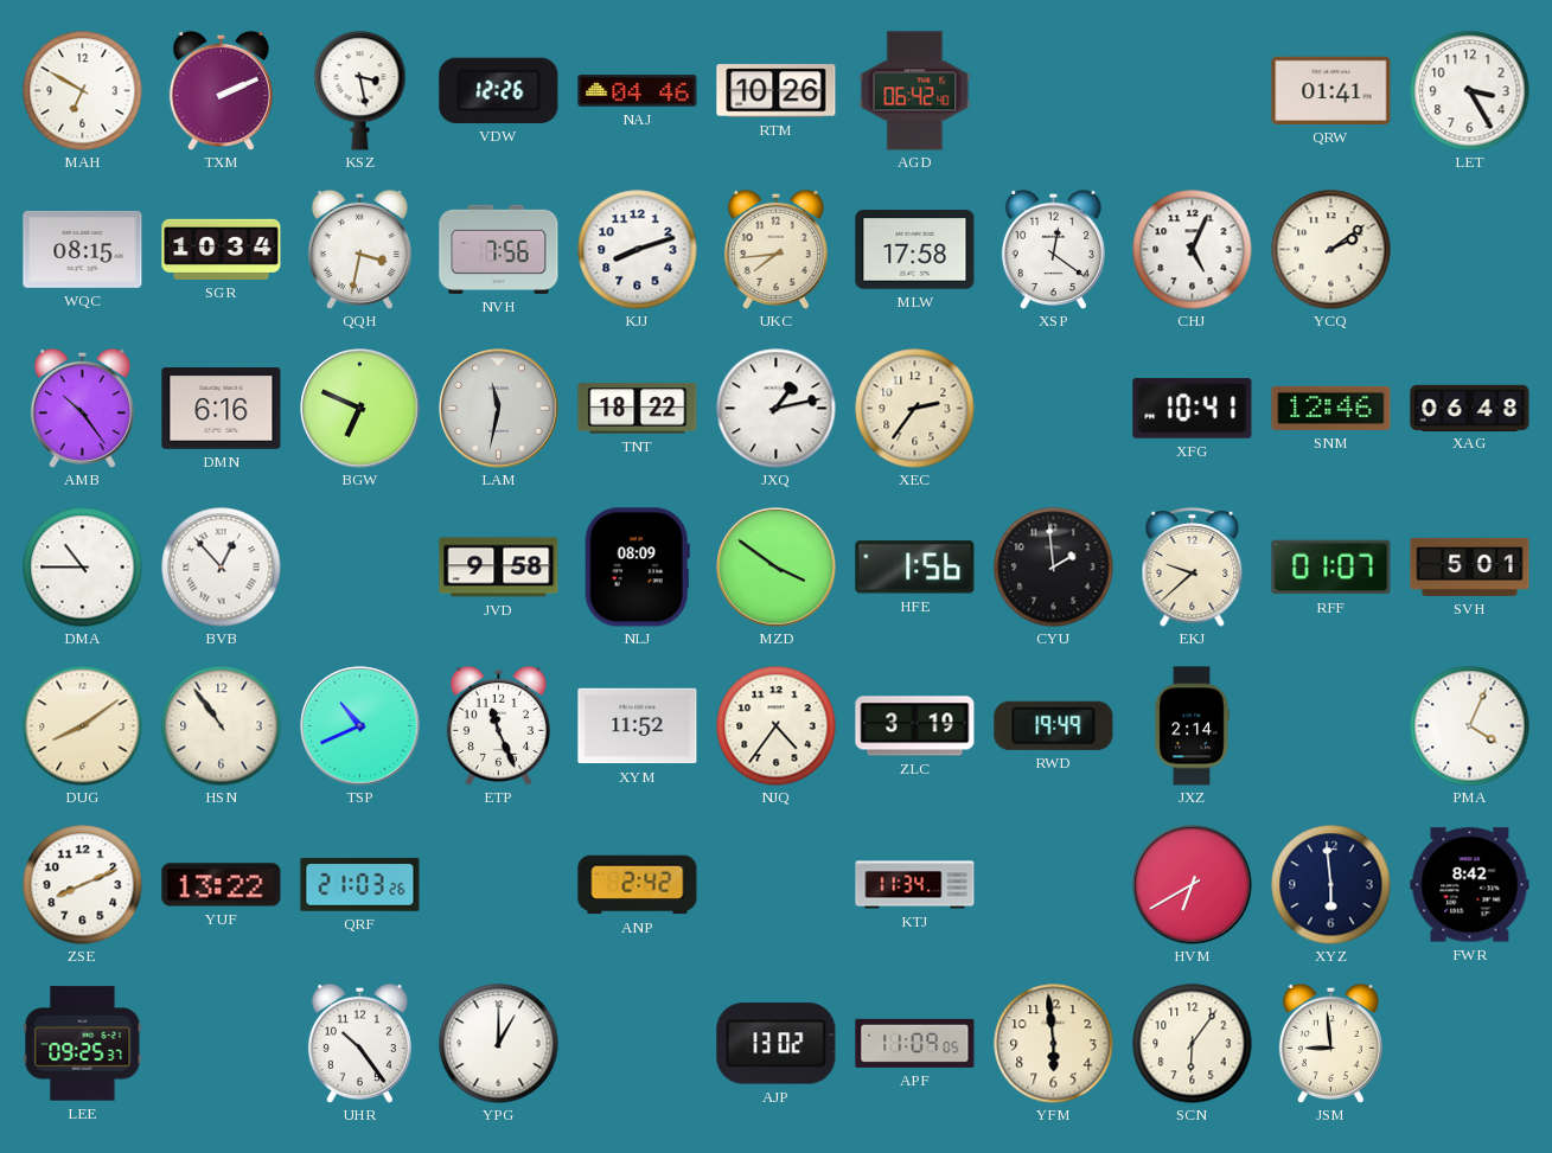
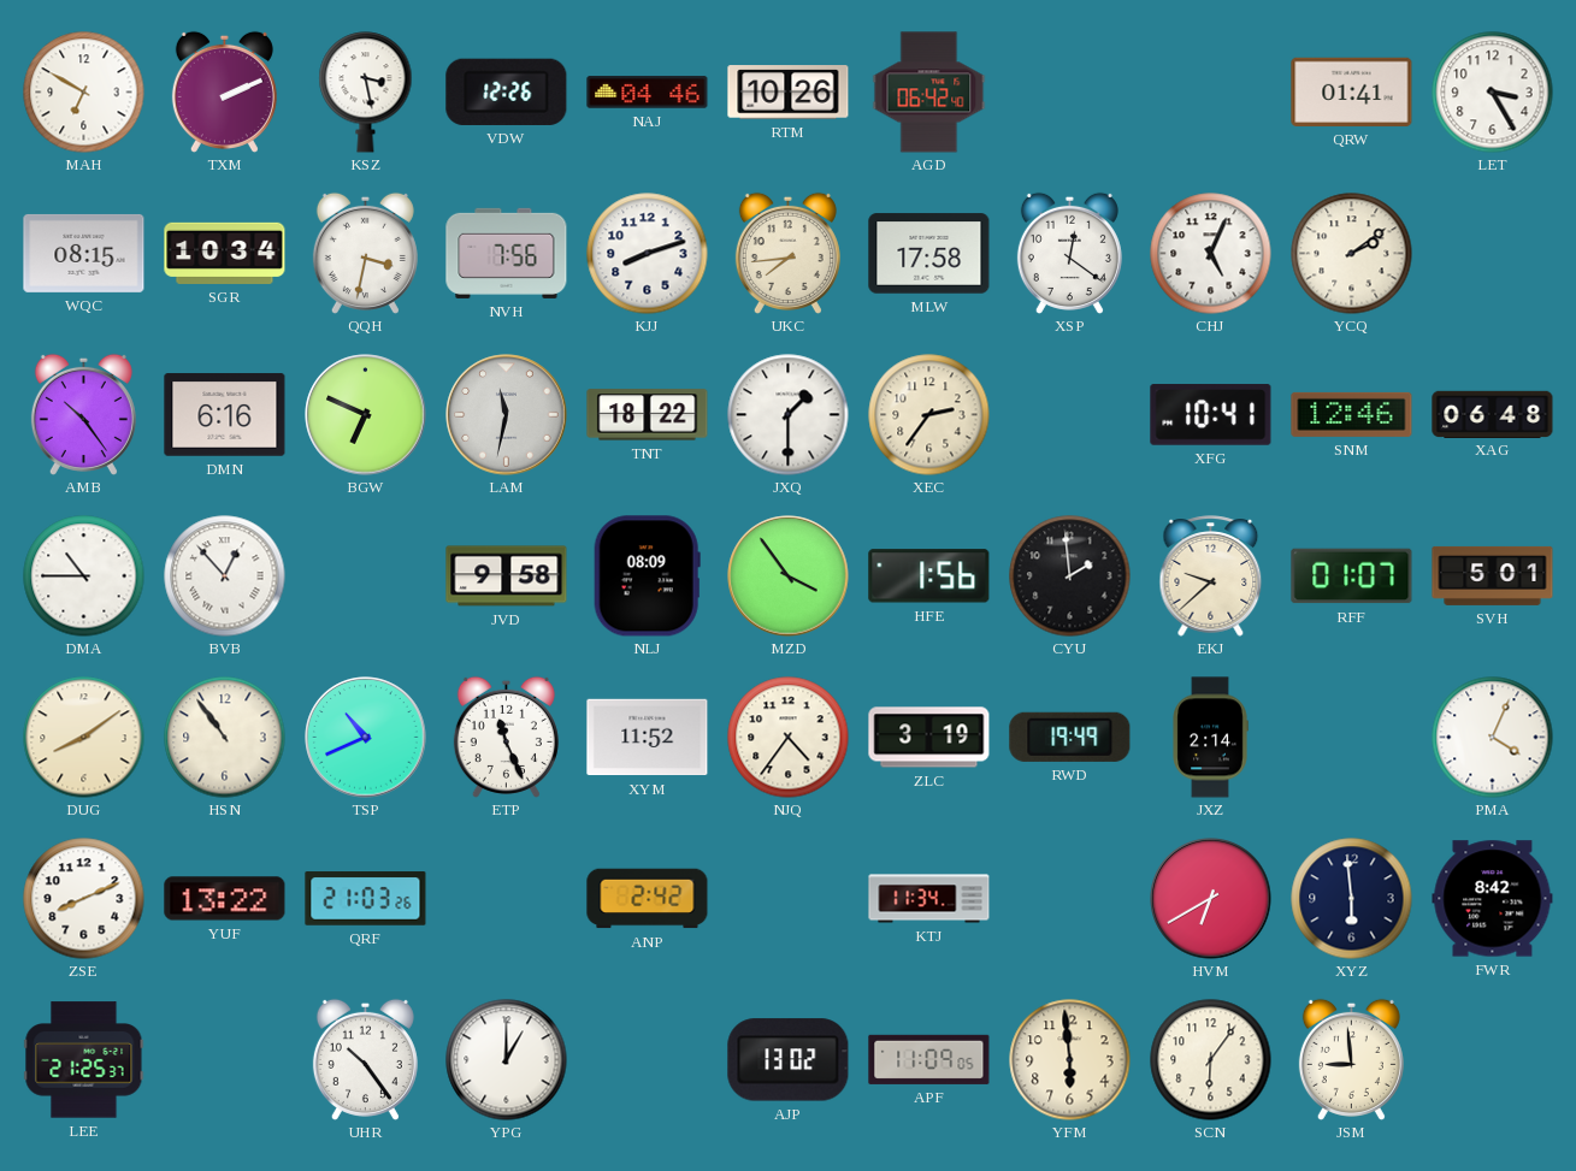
JXQ: 1:13 -> 1:30 (789, 415)
MZD: 3:51 -> 3:54 (789, 576)
LEE: 09:25 -> 21:25 (84, 1060)
